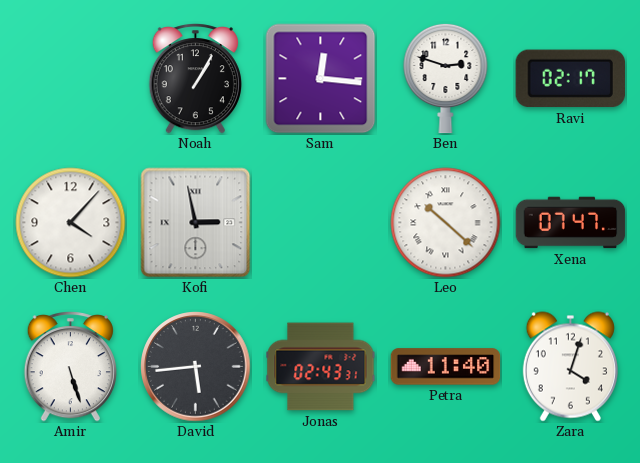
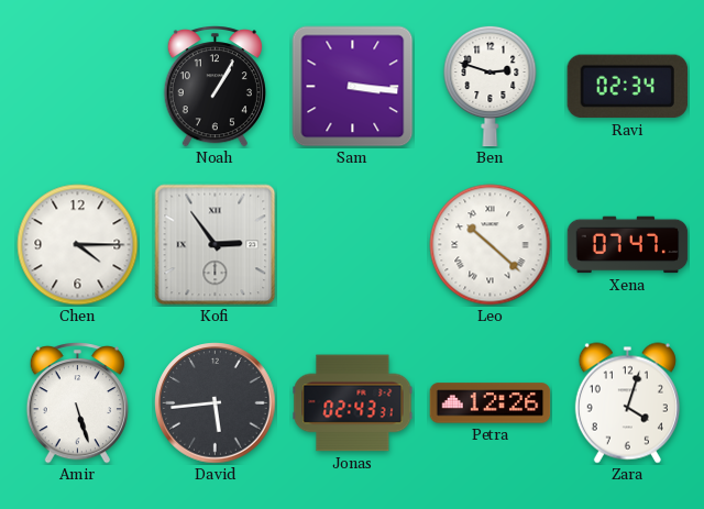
Sam: 12:16 -> 3:16 (353, 87)
Ravi: 02:17 -> 02:34 (627, 87)
Chen: 4:07 -> 4:15 (78, 245)
Kofi: 2:58 -> 2:54 (216, 245)
Petra: 11:40 -> 12:26 (491, 403)
